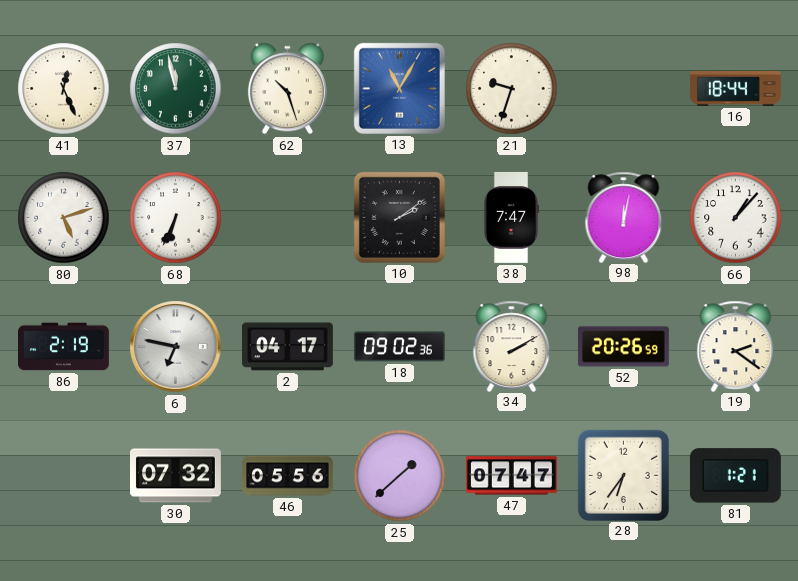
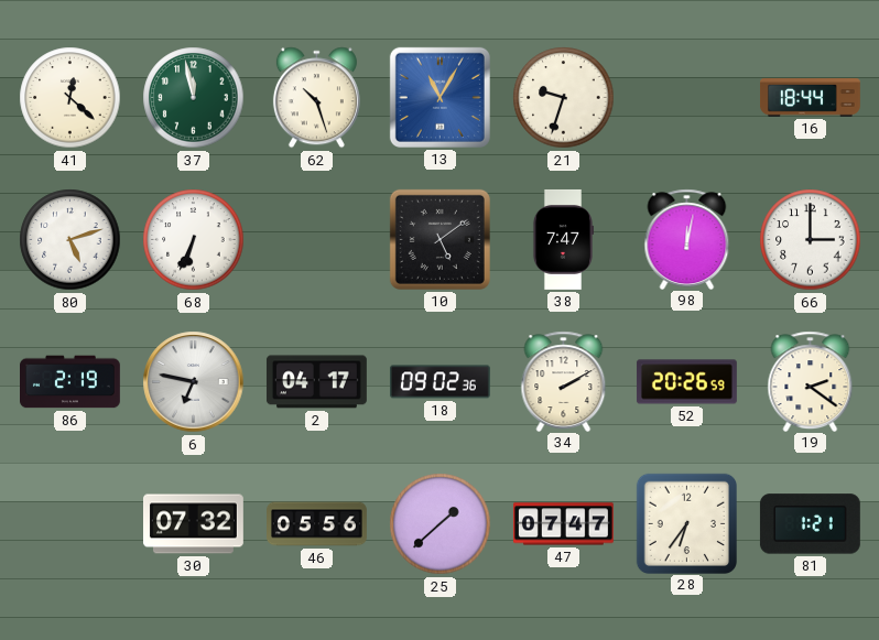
41: 12:26 -> 12:22 (70, 98)
10: 2:09 -> 5:09 (439, 239)
66: 1:07 -> 3:00 (811, 240)
